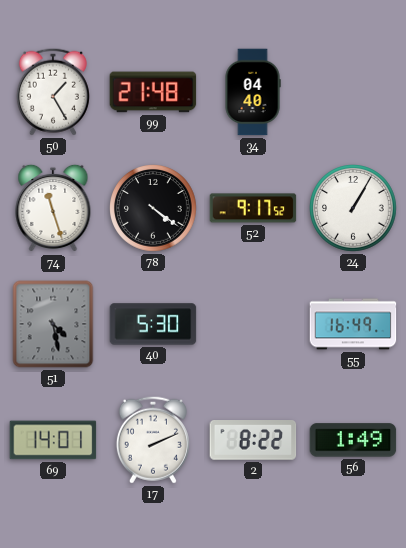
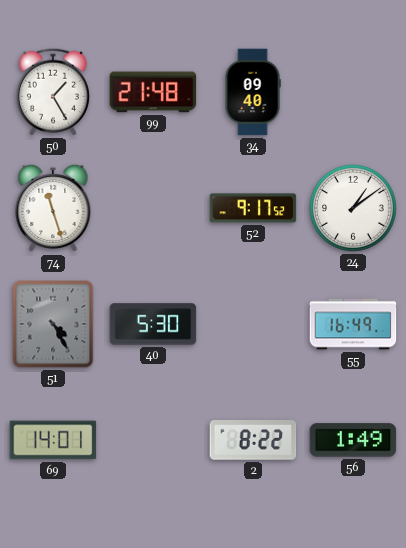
34: 04:40 -> 09:40 (253, 92)
78: 4:21 -> none (154, 208)
24: 1:05 -> 1:09 (354, 208)
51: 4:28 -> 4:25 (53, 324)
17: 2:11 -> none (153, 440)
